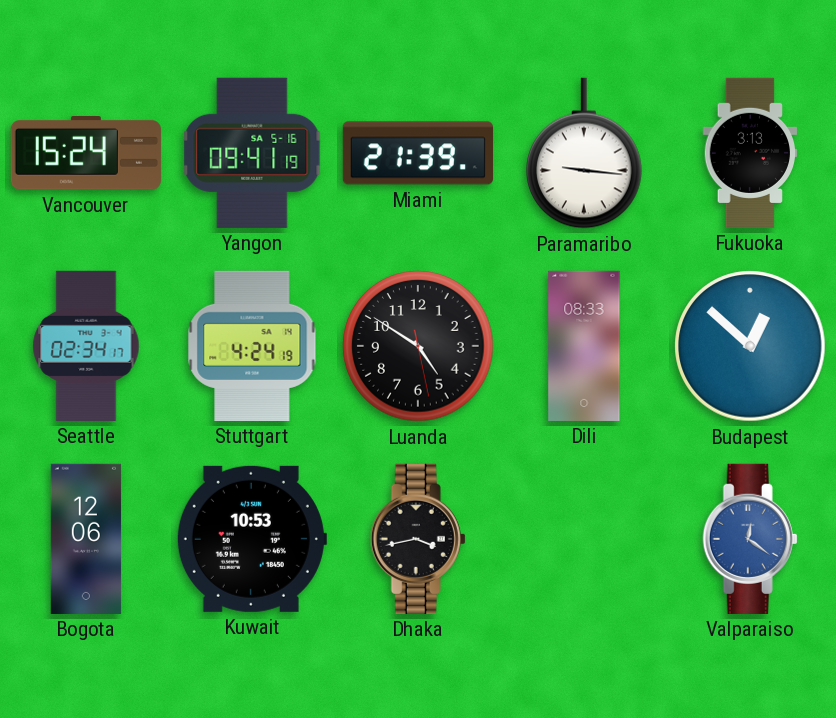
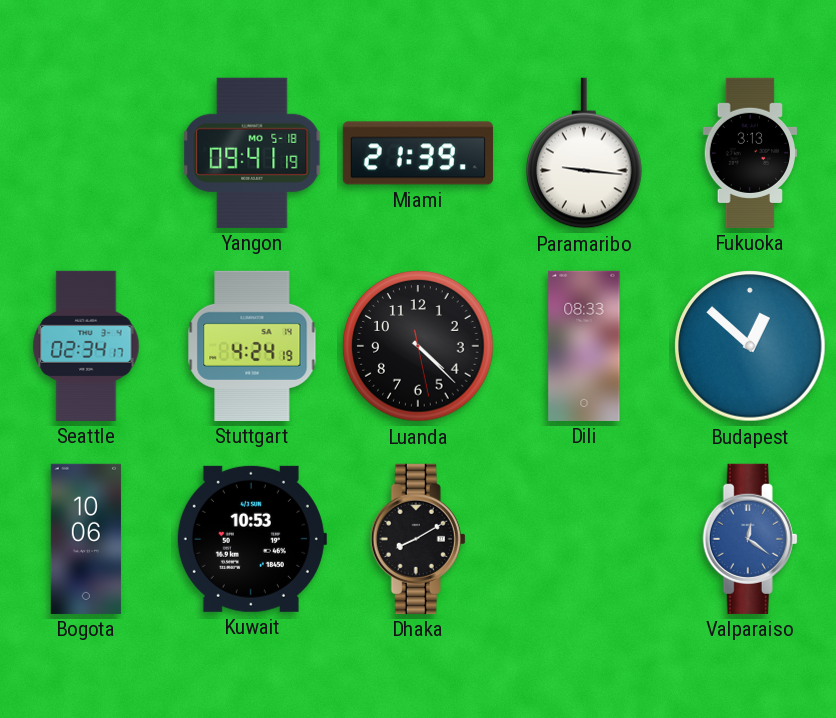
Vancouver: 15:24 -> none (86, 153)
Yangon date: SA 5-16 -> MO 5-18 (252, 153)
Luanda: 4:50 -> 4:22 (418, 346)
Bogota: 12:06 -> 10:06 (86, 539)
Dhaka: 3:43 -> 8:10 (418, 539)
